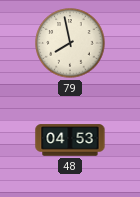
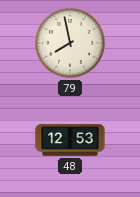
48: 04:53 -> 12:53 (70, 140)
